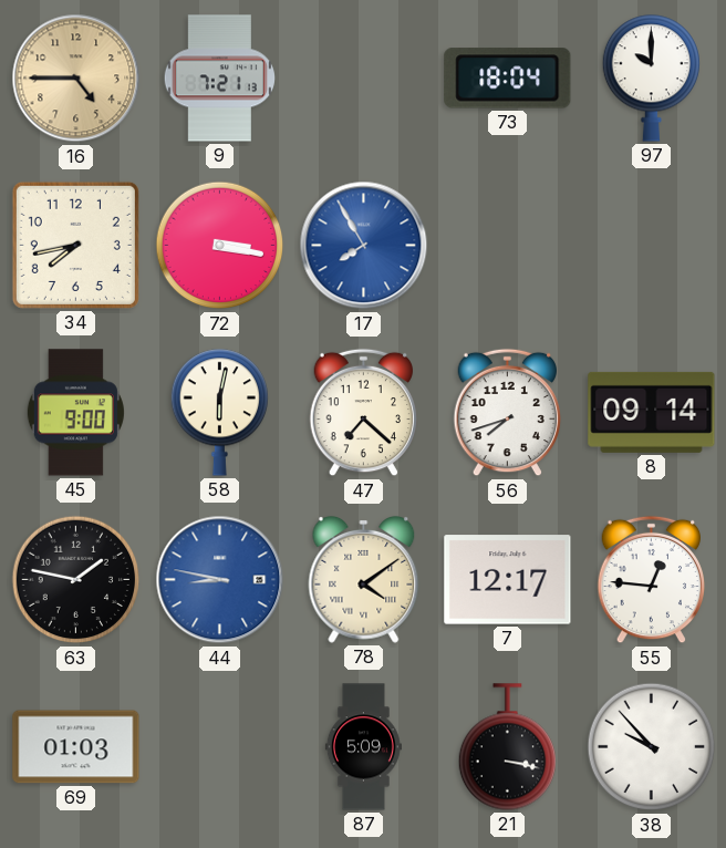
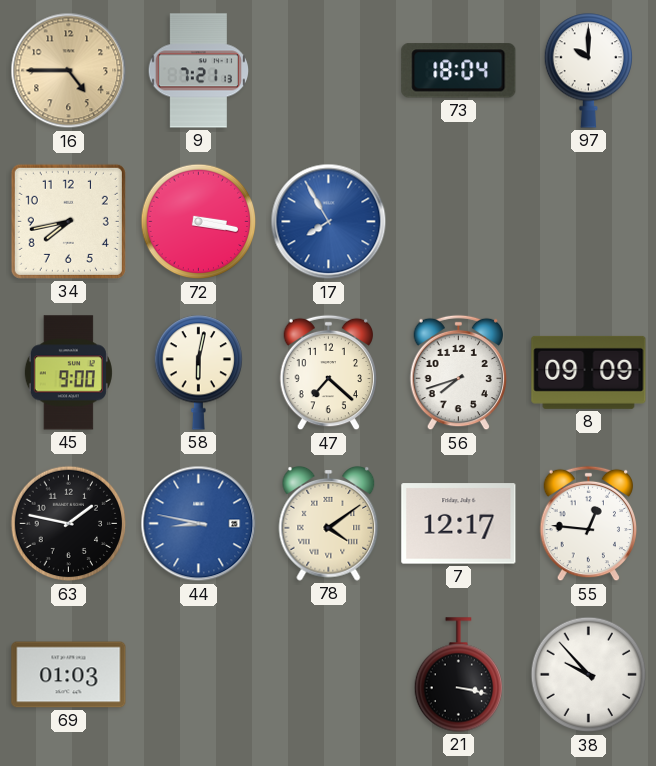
8: 09:14 -> 09:09 (589, 372)
87: 5:09 -> none (363, 747)
